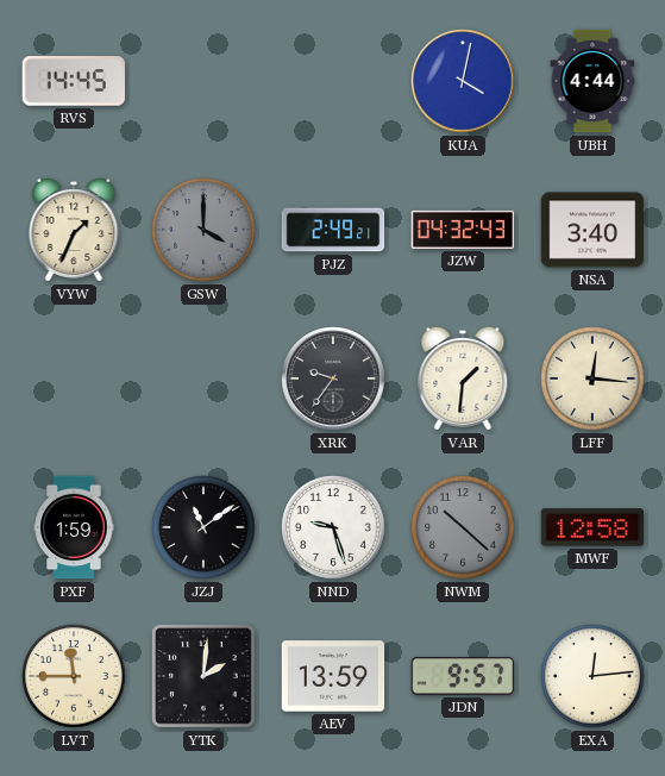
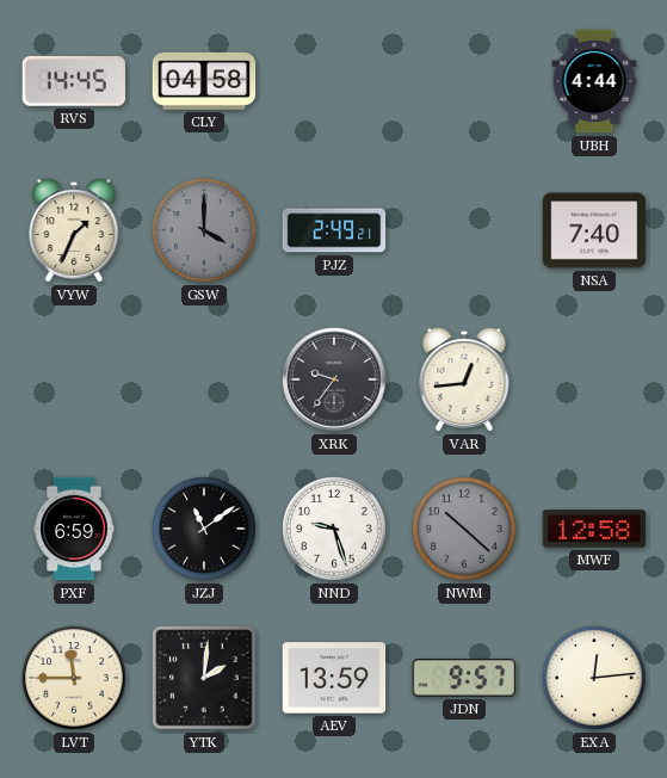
CLY: none -> 04:58 (204, 81)
KUA: 4:02 -> none (463, 81)
JZW: 04:32 -> none (463, 230)
NSA: 3:40 -> 7:40 (594, 230)
VAR: 1:31 -> 12:44 (464, 379)
LFF: 12:16 -> none (592, 378)
PXF: 1:59 -> 6:59 (74, 529)
